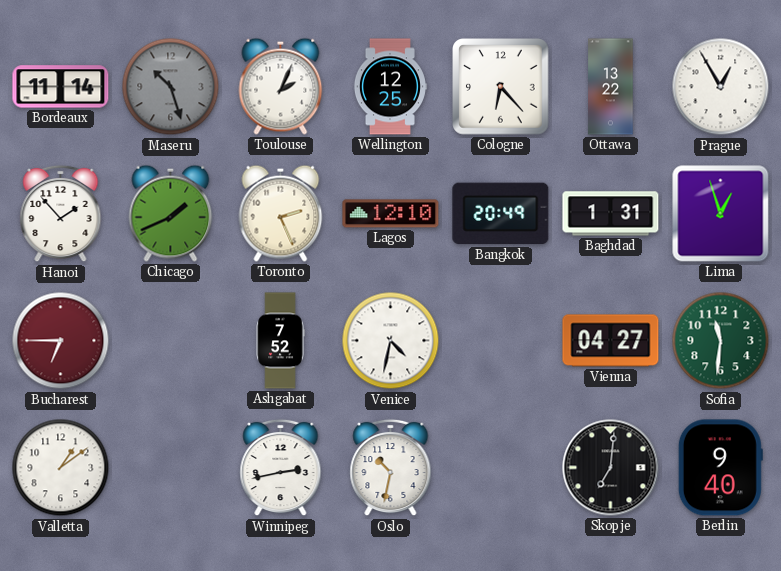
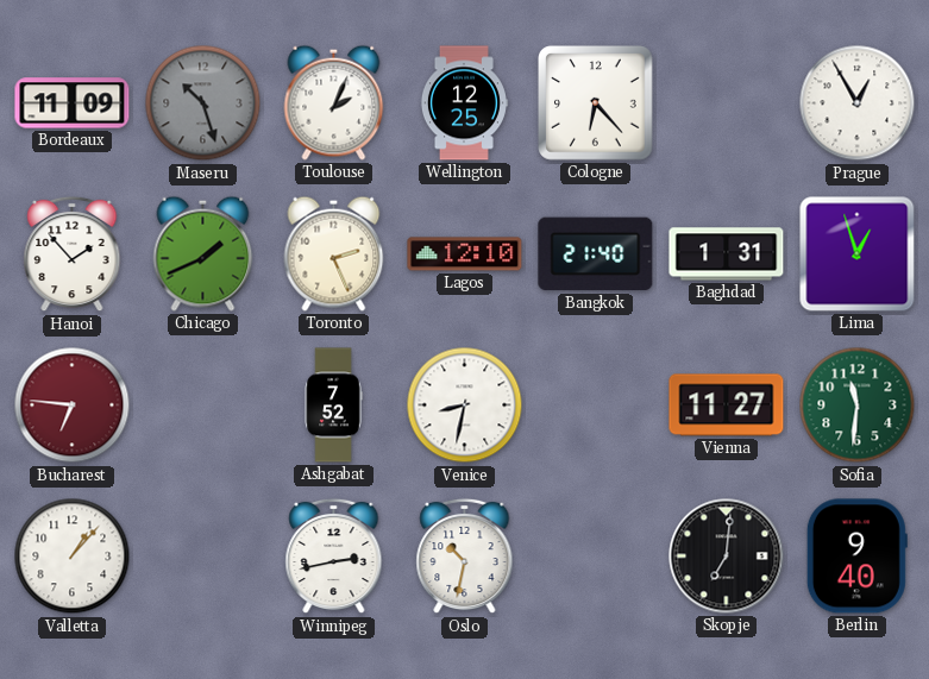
Bordeaux: 11:14 -> 11:09 (73, 103)
Ottawa: 13:22 -> none (611, 87)
Bangkok: 20:49 -> 21:40 (596, 254)
Bucharest: 6:45 -> 6:46 (73, 405)
Venice: 4:32 -> 8:32 (465, 405)
Vienna: 04:27 -> 11:27 (727, 405)
Valletta: 1:09 -> 1:07 (73, 557)
